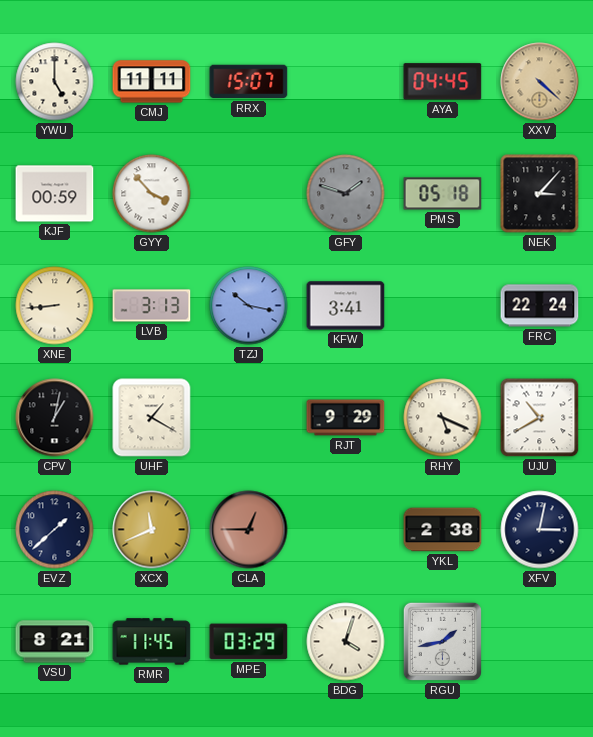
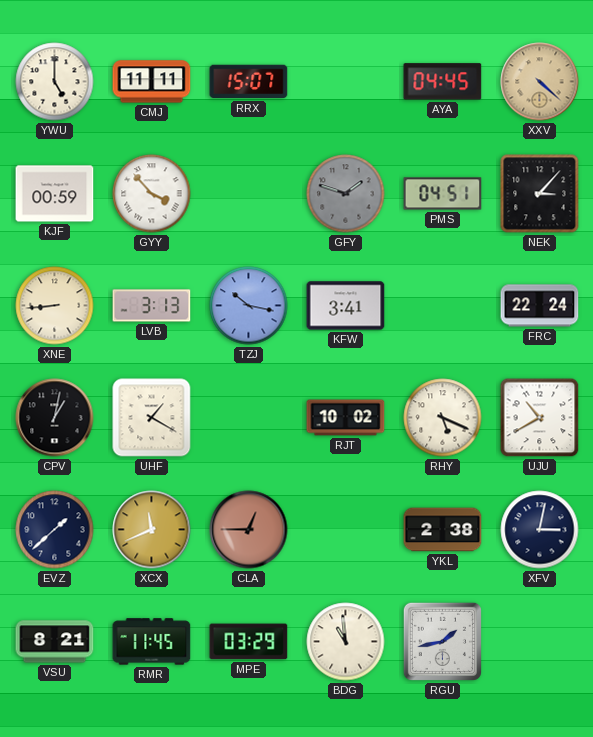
PMS: 05:18 -> 04:51 (443, 194)
RJT: 9:29 -> 10:02 (346, 418)
BDG: 4:03 -> 10:59 (346, 642)
